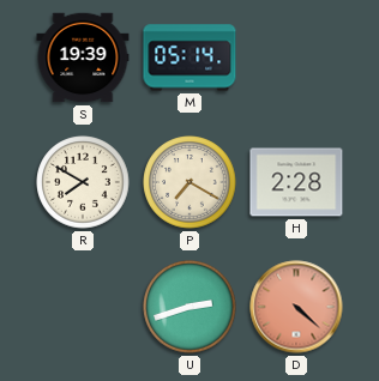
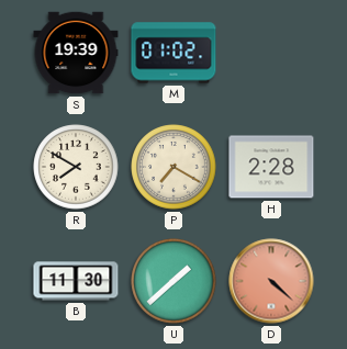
M: 05:14 -> 01:02 (173, 53)
B: none -> 11:30 (76, 281)
U: 2:42 -> 1:38 (173, 281)
